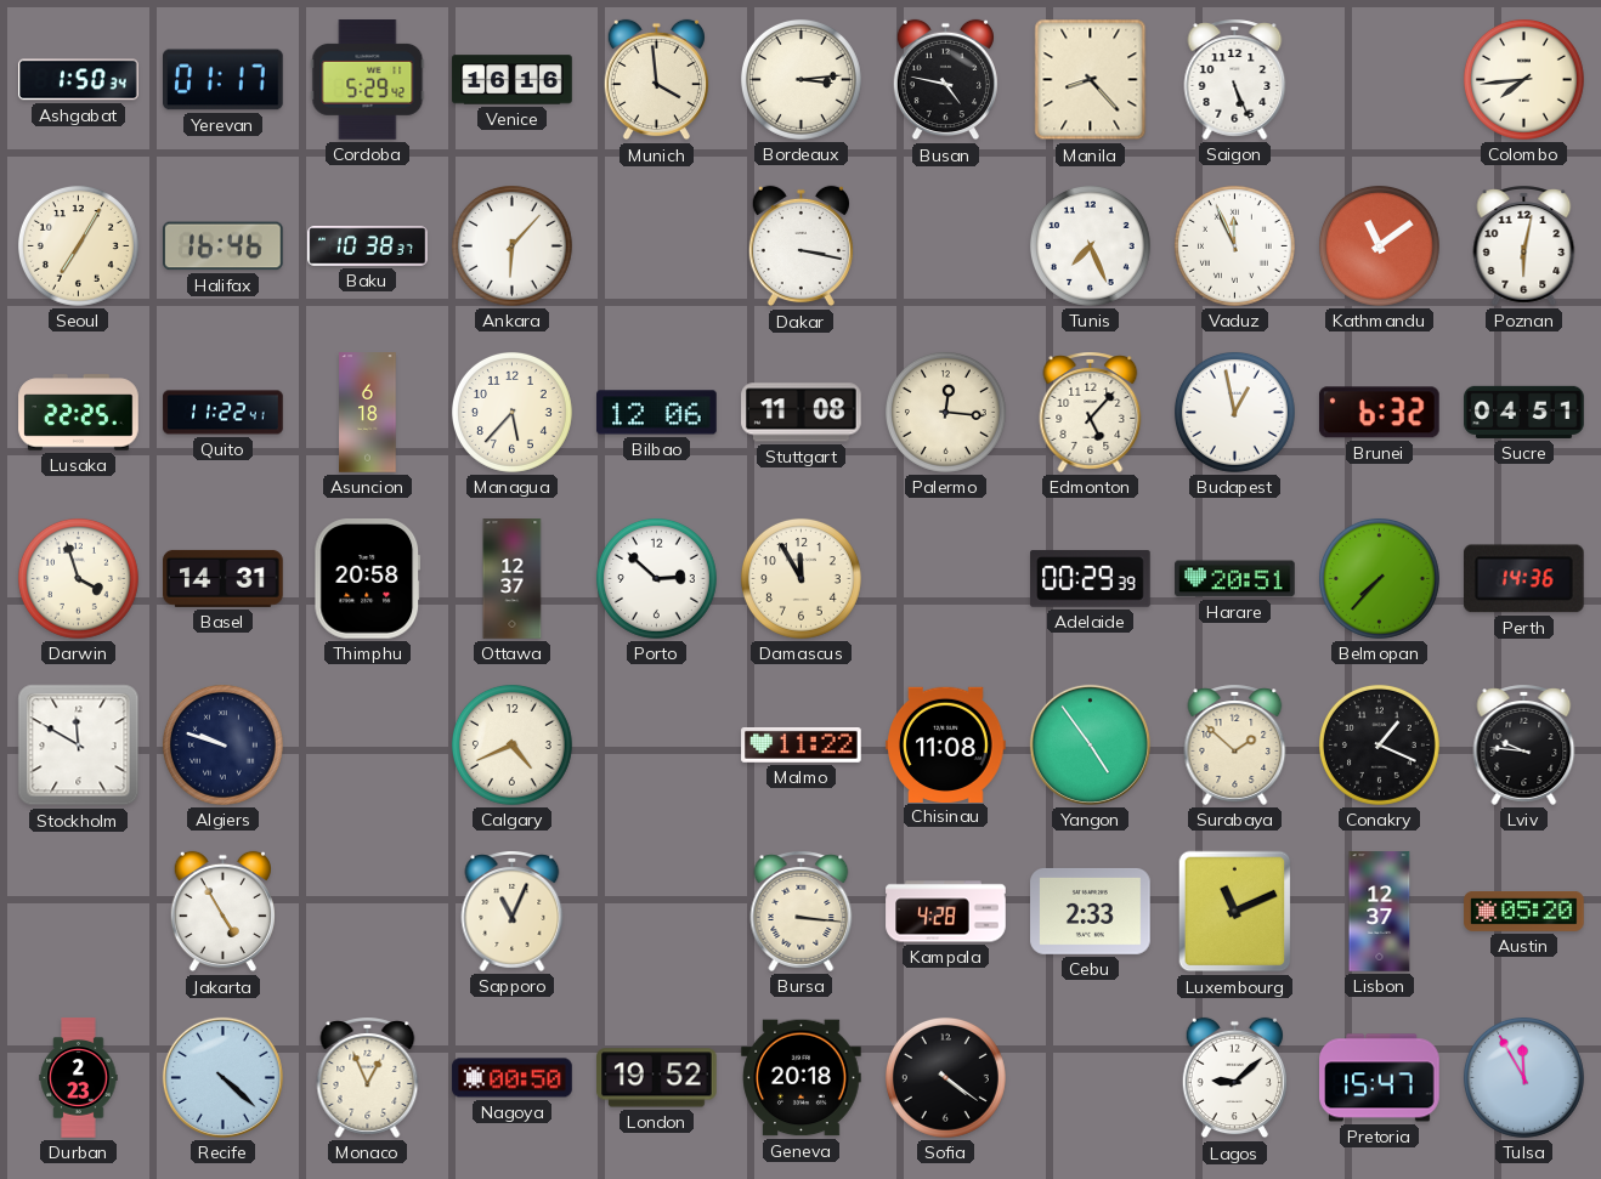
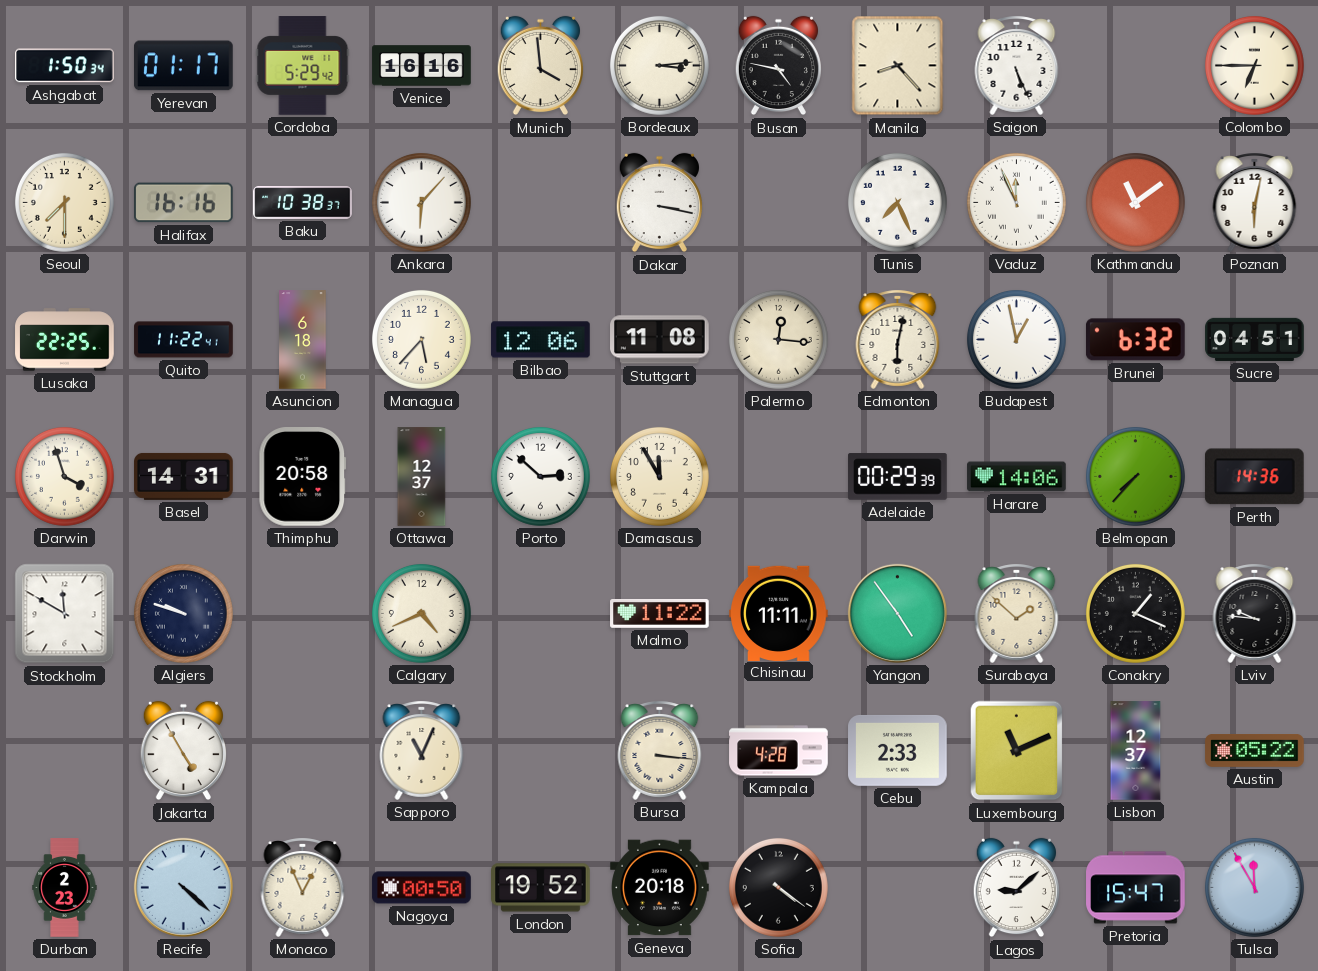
Colombo: 7:44 -> 6:45 (1254, 65)
Seoul: 7:05 -> 7:30 (64, 202)
Halifax: 16:46 -> 16:16 (184, 203)
Edmonton: 5:07 -> 6:02 (898, 339)
Harare: 20:51 -> 14:06 (1017, 477)
Chisinau: 11:08 -> 11:11 (779, 613)
Austin: 05:20 -> 05:22 (1255, 751)
